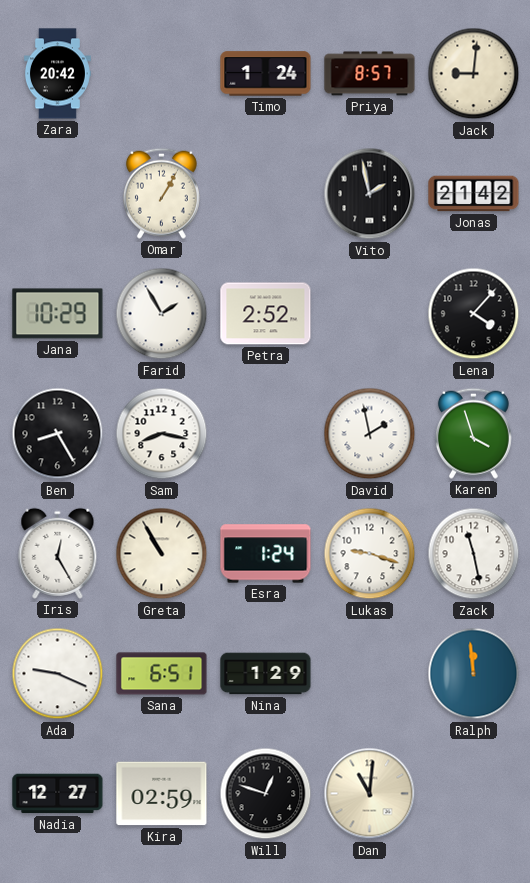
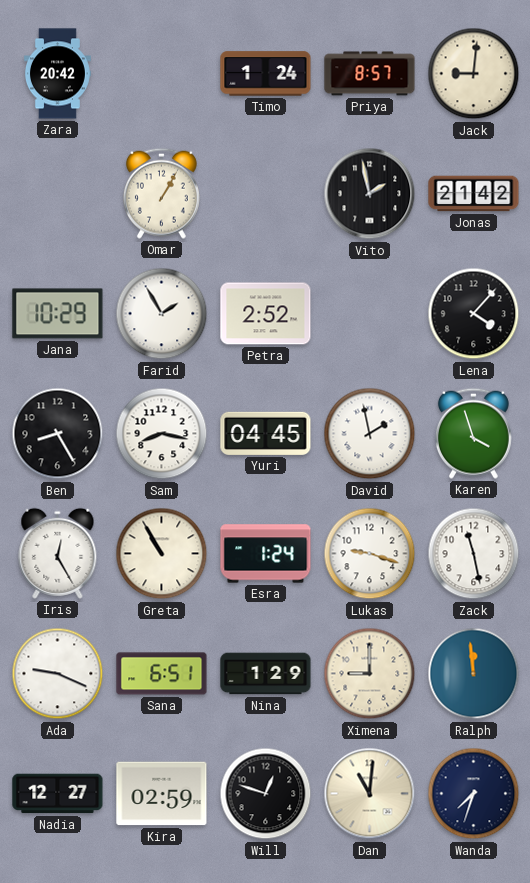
Yuri: none -> 04:45 (266, 433)
Ximena: none -> 9:00 (370, 674)
Wanda: none -> 7:33 (474, 794)
